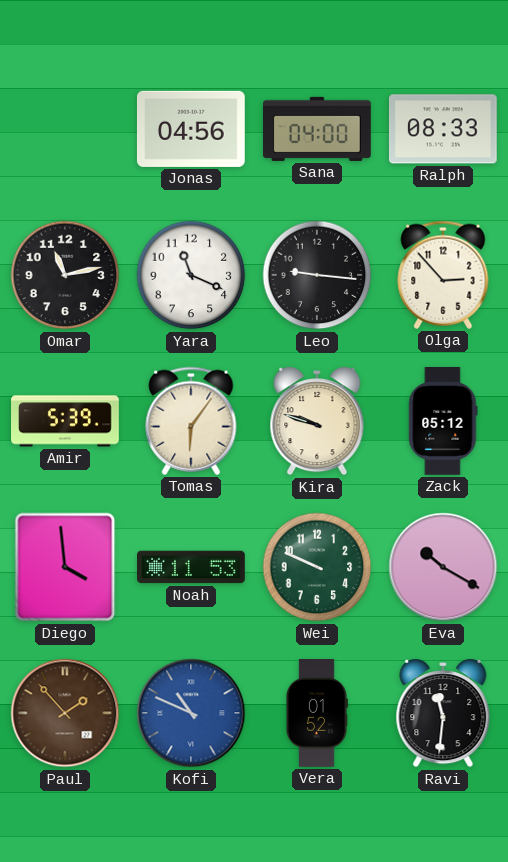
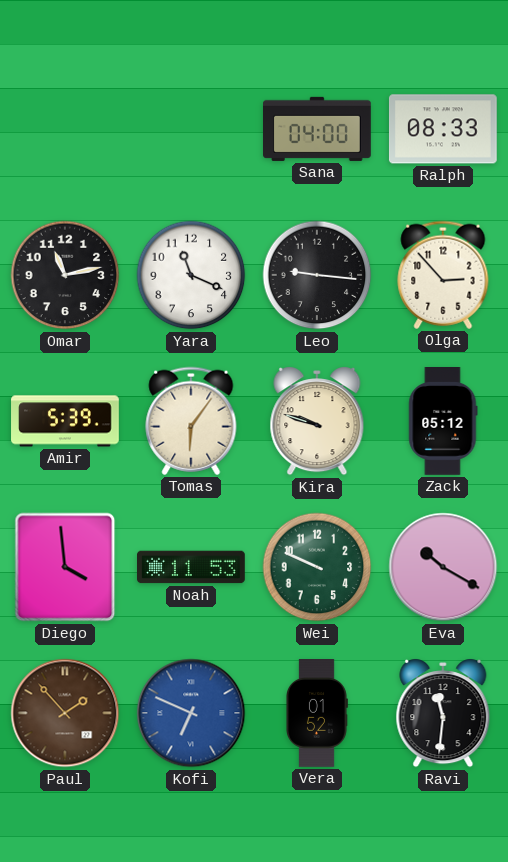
Jonas: 04:56 -> none (191, 129)
Kofi: 10:49 -> 6:49 (191, 713)
